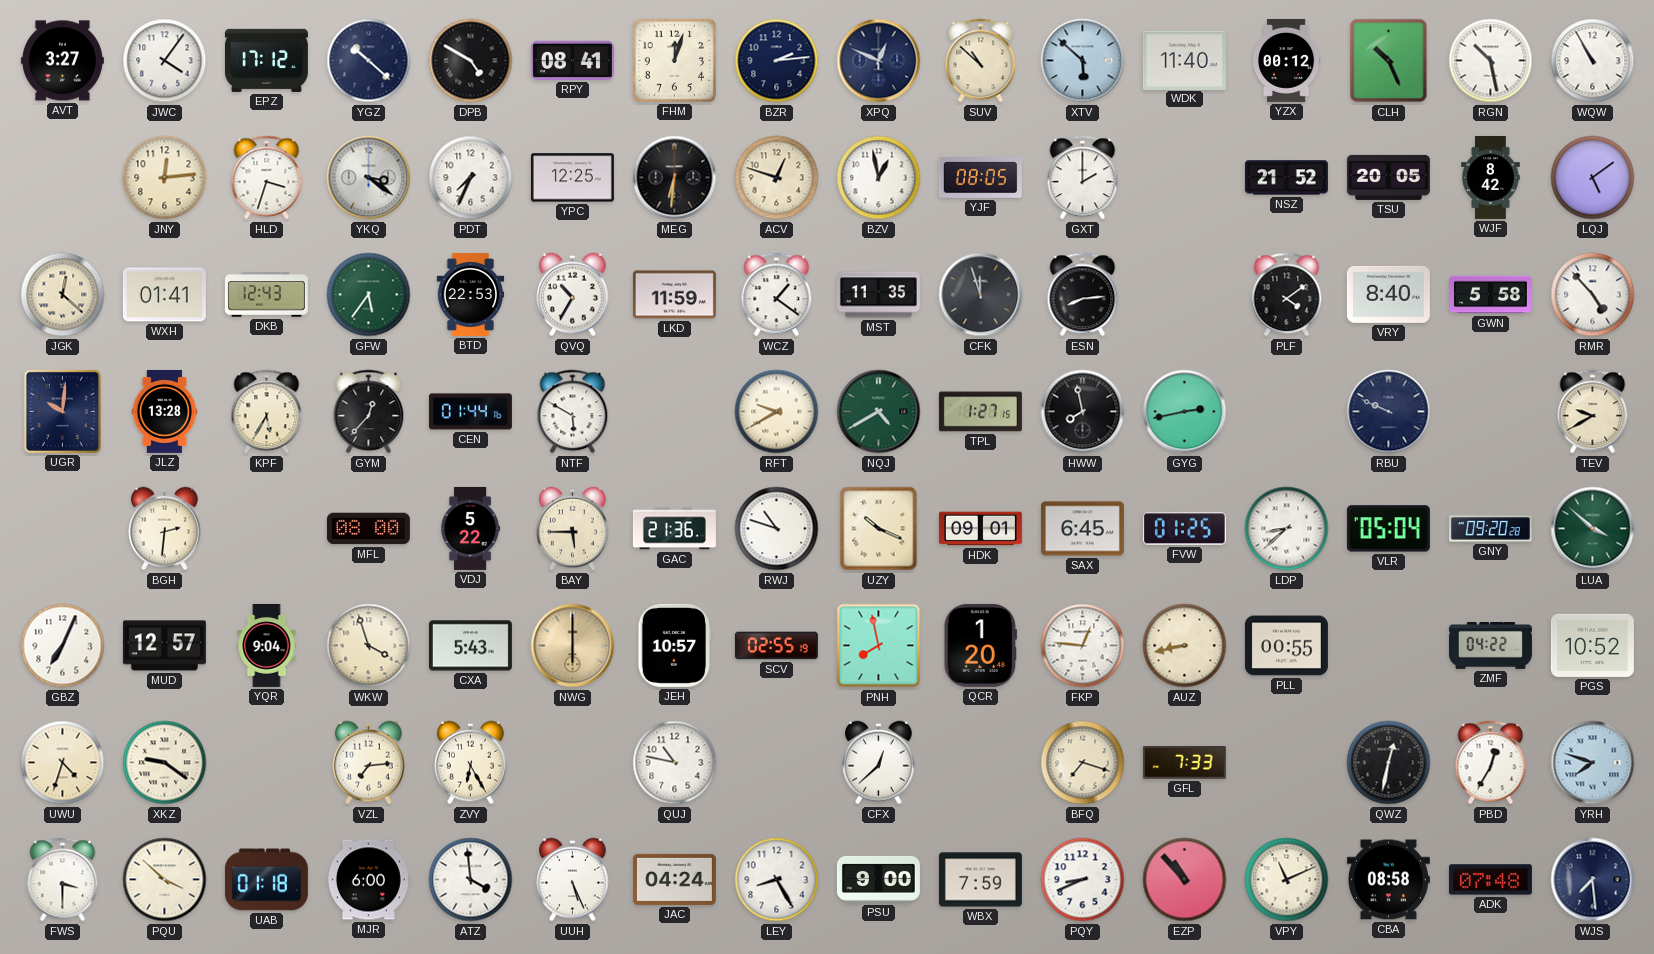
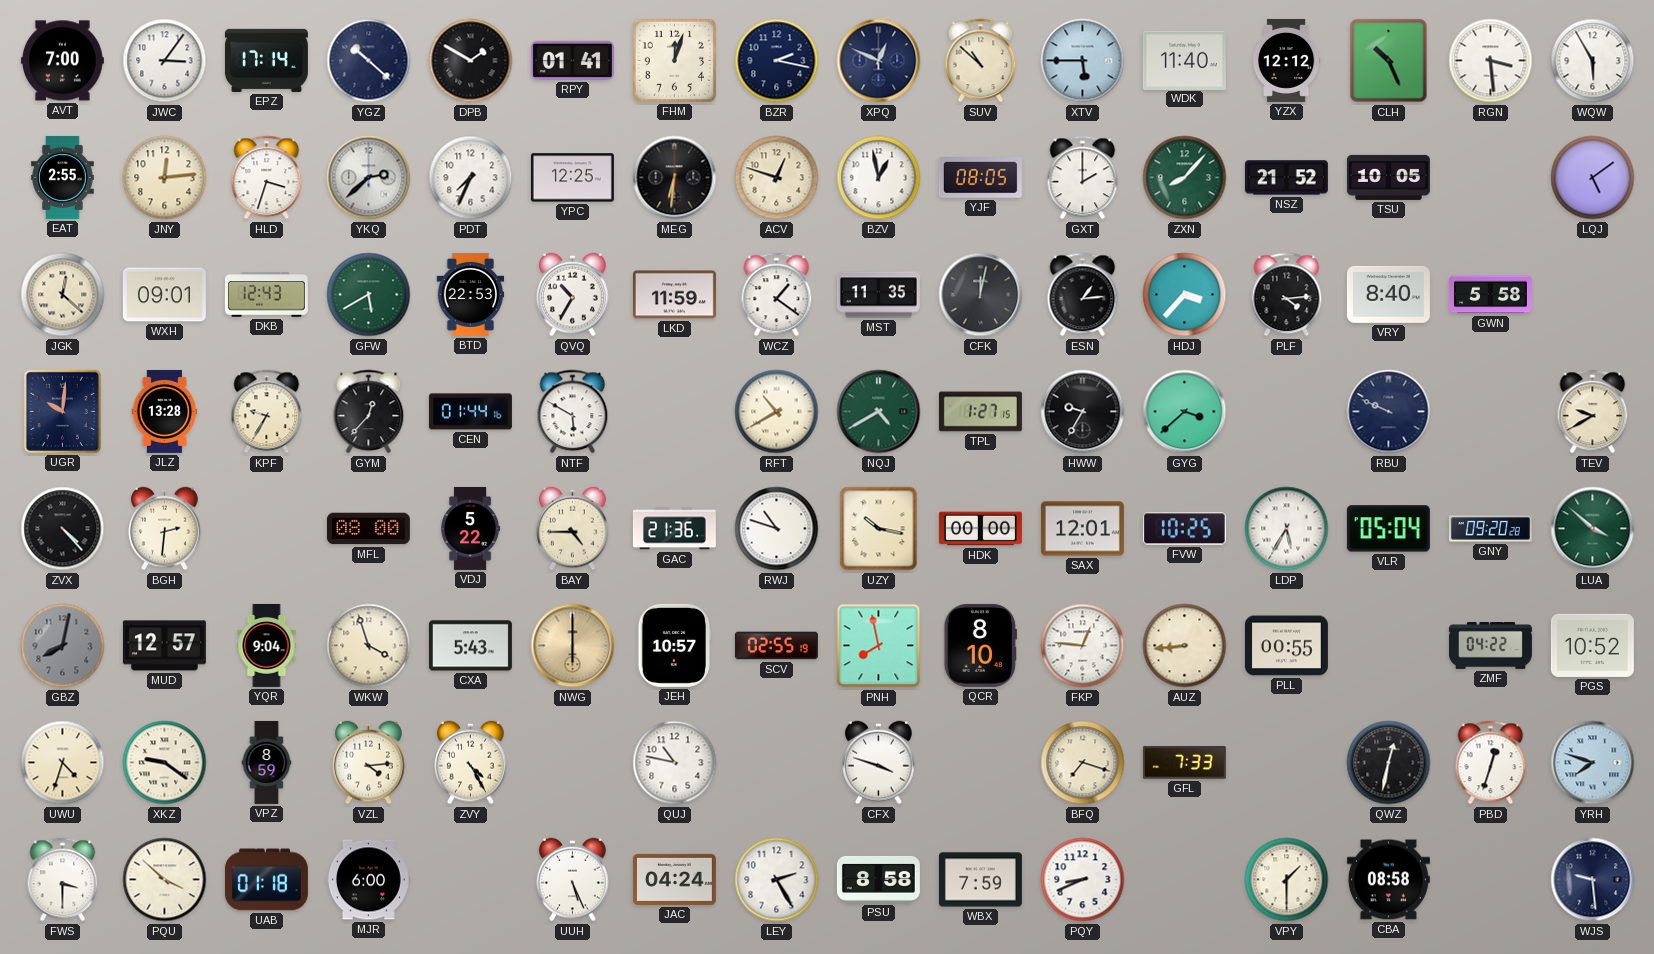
AVT: 3:27 -> 7:00 (62, 61)
JWC: 4:06 -> 3:06 (165, 61)
EPZ: 17:12 -> 17:14 (266, 60)
DPB: 4:50 -> 1:50 (471, 61)
RPY: 08:41 -> 01:41 (572, 60)
BZR: 2:14 -> 2:17 (777, 61)
XTV: 5:52 -> 5:45 (1083, 61)
YZX: 00:12 -> 12:12 (1286, 60)
RGN: 10:28 -> 3:29 (1491, 61)
WQW: 10:55 -> 5:55 (1593, 61)
EAT: none -> 2:55 (63, 177)
YKQ: 3:21 -> 2:38 (369, 178)
ZXN: none -> 8:07 (1185, 178)
TSU: 20:05 -> 10:05 (1388, 177)
WJF: 8:42 -> none (1491, 177)
WXH: 01:41 -> 09:01 (164, 295)
GFW: 5:36 -> 5:40 (369, 295)
CFK: 11:57 -> 12:02 (981, 295)
ESN: 8:14 -> 1:14 (1083, 295)
HDJ: none -> 3:37 (1185, 295)
PLF: 4:09 -> 4:14 (1287, 295)
RMR: 4:53 -> none (1593, 295)
KPF: 5:35 -> 9:35 (267, 412)
RFT: 9:40 -> 10:40 (777, 412)
HWW: 7:58 -> 9:35 (1083, 412)
GYG: 2:43 -> 3:38 (1185, 412)
ZVX: none -> 4:23 (63, 529)
BAY: 5:45 -> 4:45 (573, 529)
UZY: 10:19 -> 10:17 (879, 529)
HDK: 09:01 -> 00:00 (980, 529)
SAX: 6:45 -> 12:01 (1082, 529)
FVW: 01:25 -> 10:25 (1184, 529)
LDP: 8:38 -> 5:35 (1287, 529)
GBZ: 7:04 -> 8:02 (63, 646)
GBZ dial: white -> grey (63, 646)
QCR: 1:20 -> 8:10 (980, 645)
AUZ: 8:43 -> 8:44 (1185, 646)
VPZ: none -> 8:59 (267, 762)
VZL: 7:14 -> 4:14 (369, 763)
ZVY: 6:25 -> 4:25 (471, 763)
CFX: 12:38 -> 3:48 (879, 763)
PBD: 12:35 -> 12:33 (1491, 763)
ATZ: 3:59 -> none (471, 880)
LEY: 8:25 -> 2:25 (777, 880)
PSU: 9:00 -> 8:58 (878, 879)
EZP: 10:53 -> none (1185, 880)
VPY: 11:11 -> 1:30 (1287, 880)
ADK: 07:48 -> none (1490, 880)
WJS: 7:29 -> 9:29 (1593, 880)
